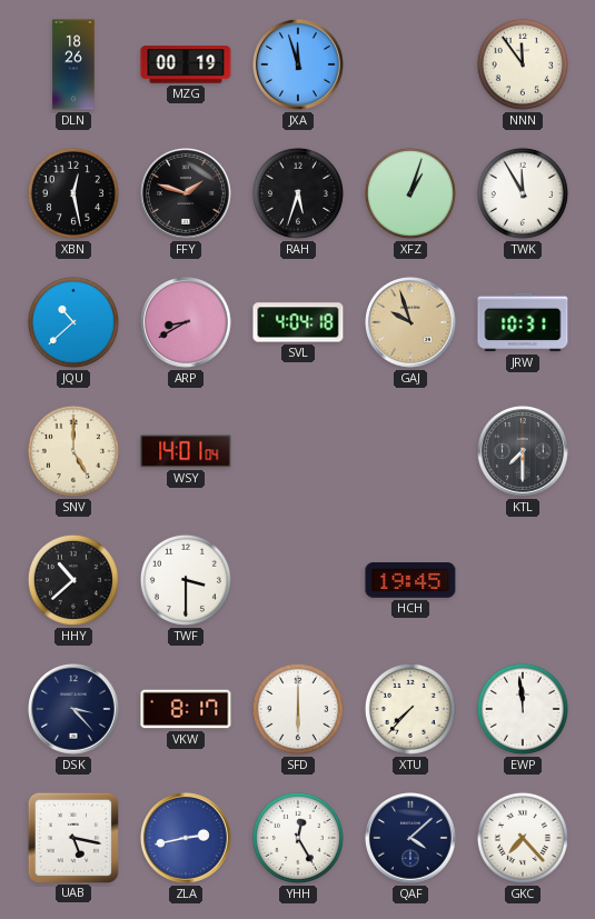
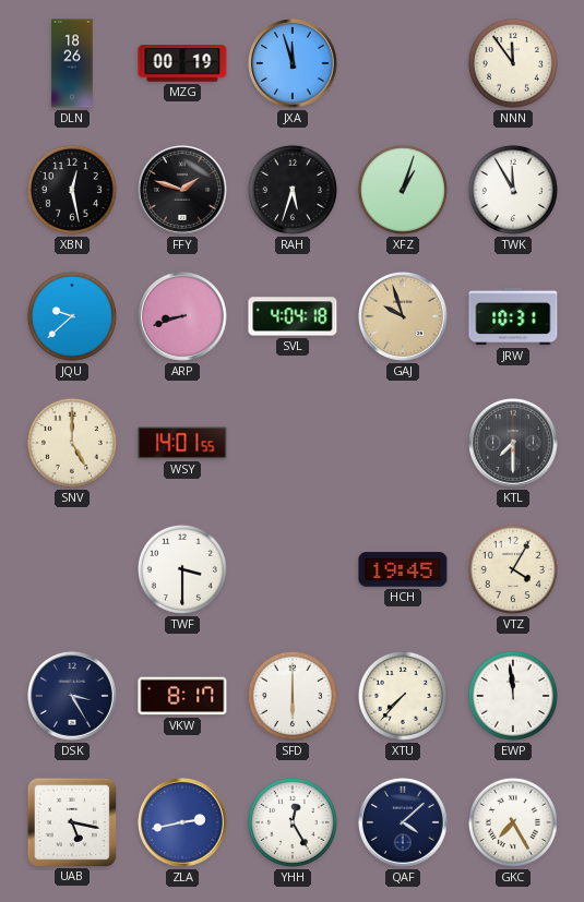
JQU: 10:38 -> 9:38 (72, 316)
ARP: 8:40 -> 8:42 (183, 317)
WSY: 14:01:04 -> 14:01:55 (182, 443)
HHY: 10:38 -> none (73, 580)
VTZ: none -> 4:05 (513, 569)
DSK: 3:23 -> 3:25 (73, 697)
GKC: 7:23 -> 7:25 (513, 822)
